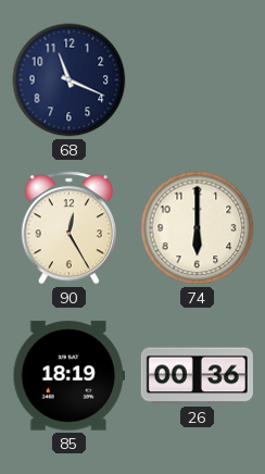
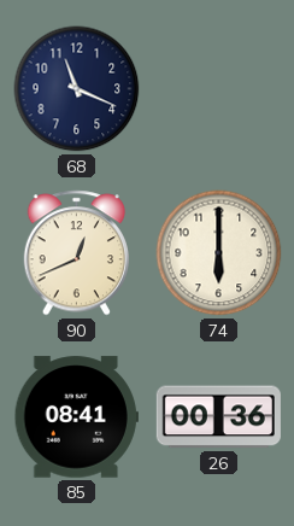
90: 12:25 -> 12:41 (76, 253)
85: 18:19 -> 08:41 (76, 417)
